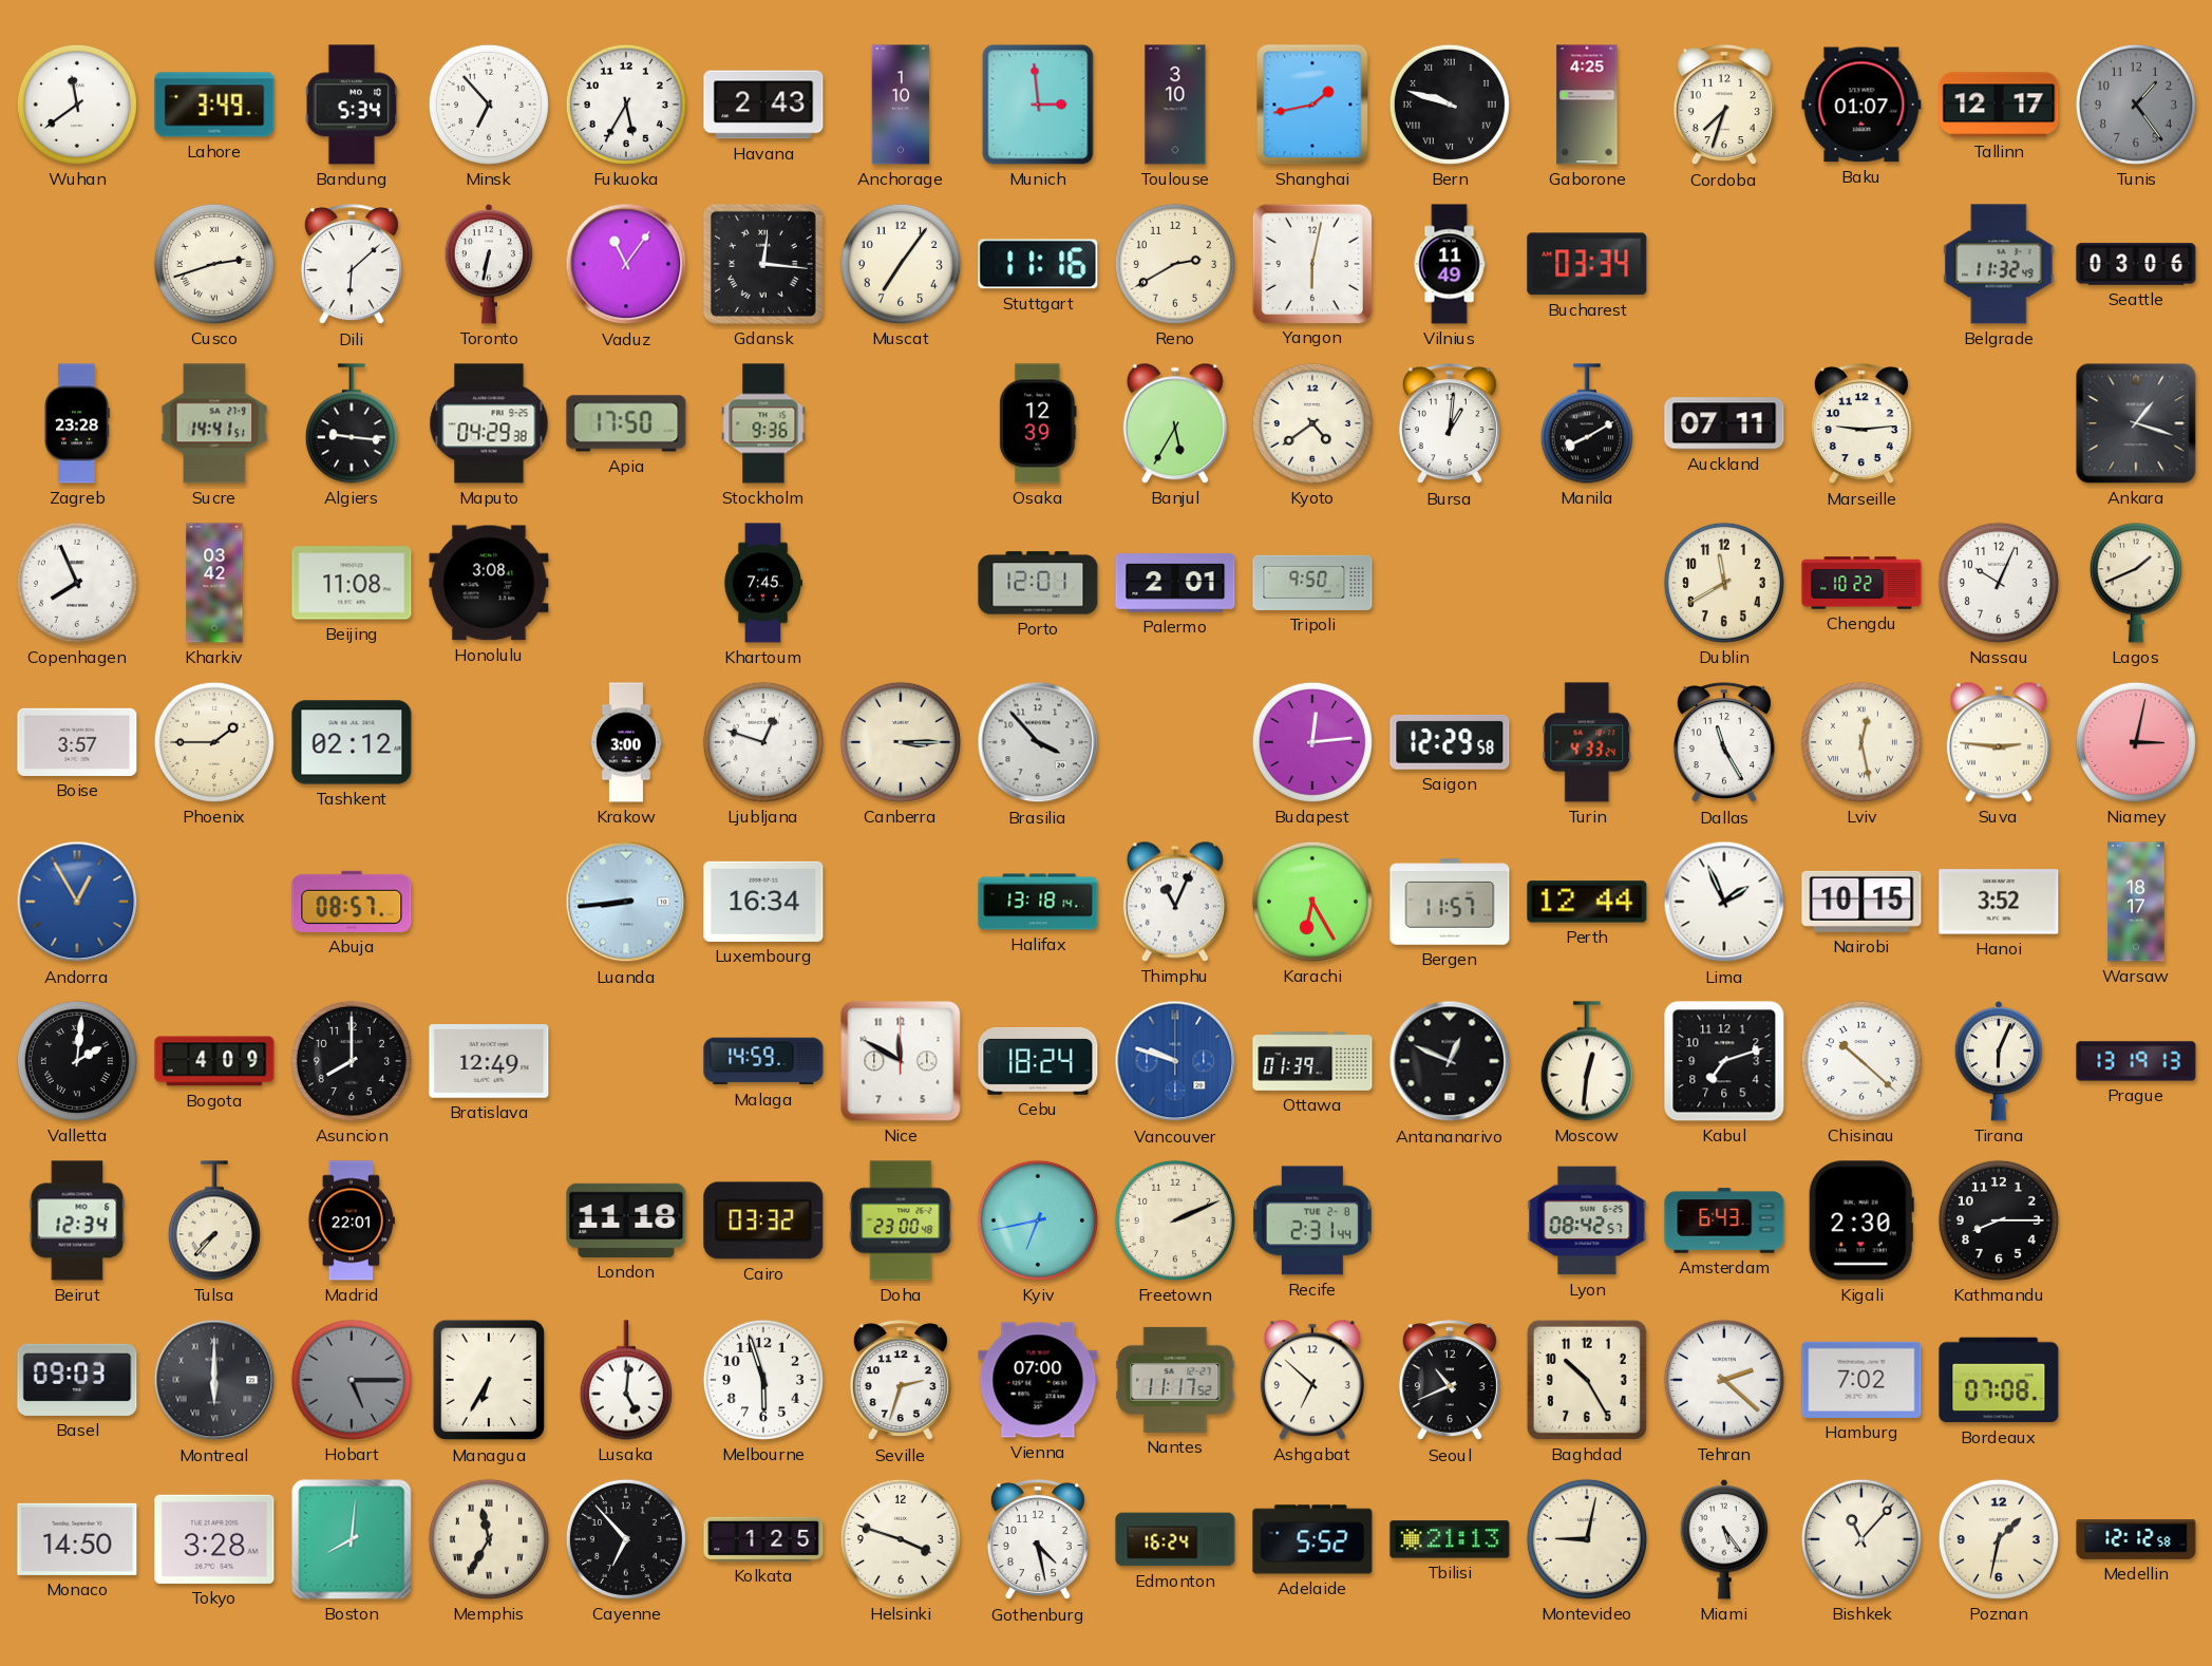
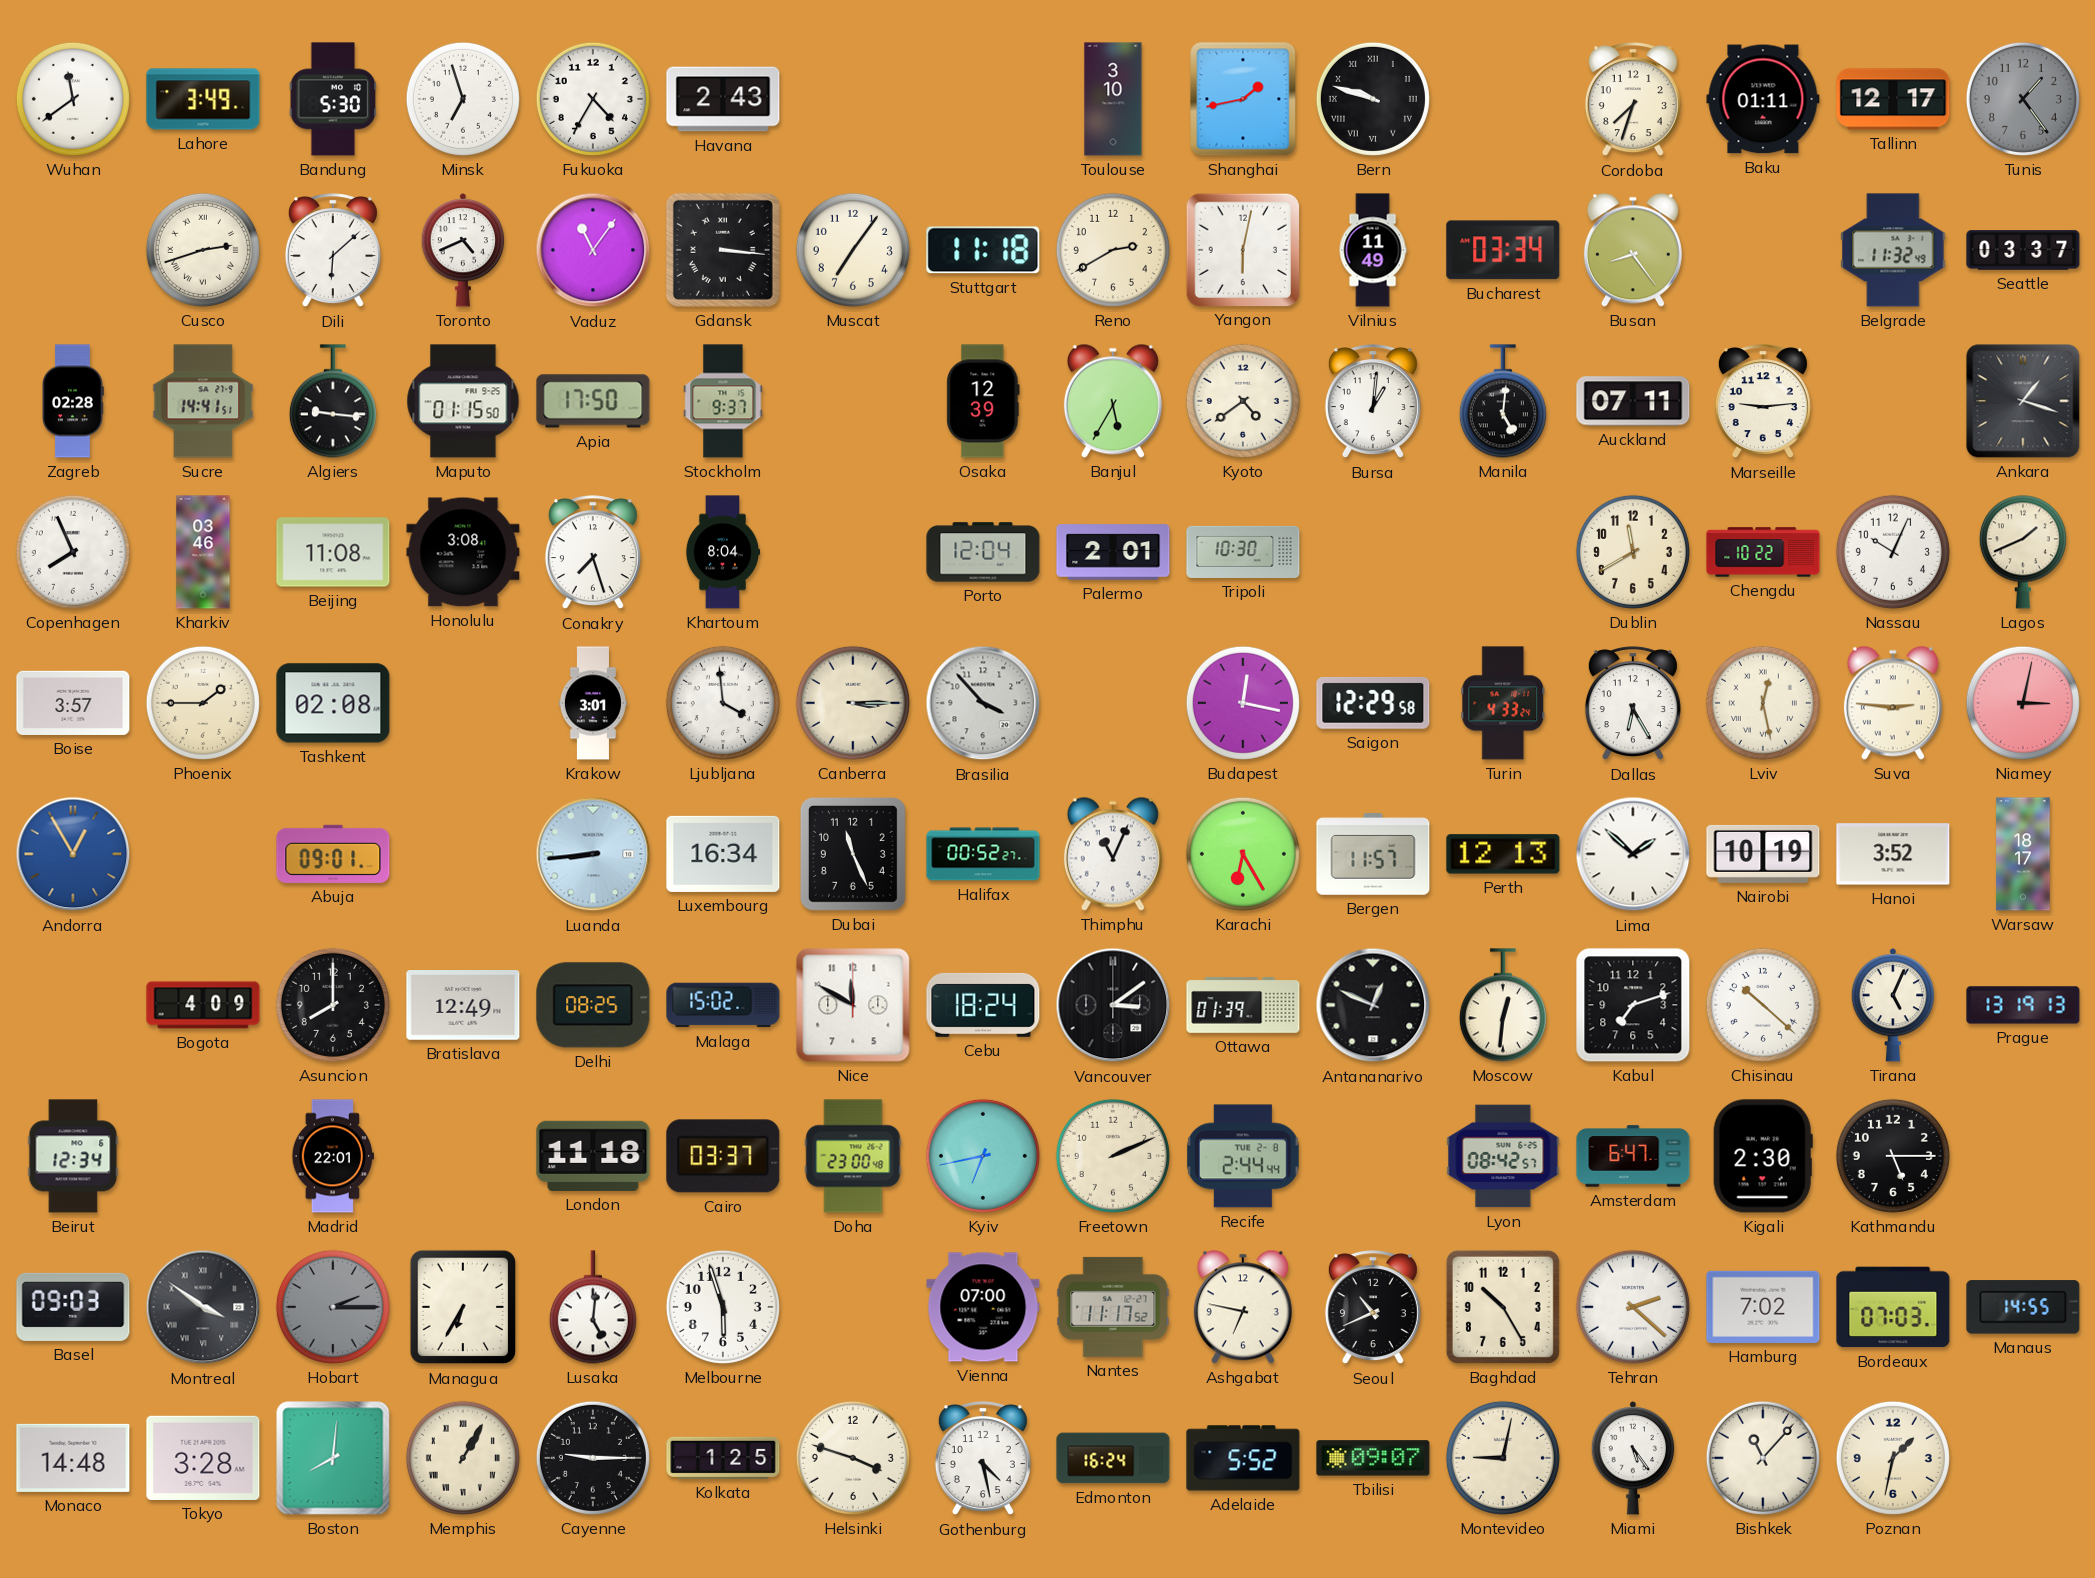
Bandung: 5:34 -> 5:30 (333, 99)
Minsk: 6:53 -> 6:57 (463, 99)
Fukuoka: 5:35 -> 4:35 (593, 99)
Anchorage: 1:10 -> none (901, 105)
Munich: 2:59 -> none (1038, 105)
Gaborone: 4:25 -> none (1587, 105)
Baku: 01:07 -> 01:11 (1763, 99)
Toronto: 6:32 -> 4:41 (463, 250)
Gdansk: 12:16 -> 3:16 (723, 250)
Stuttgart: 11:16 -> 11:18 (983, 250)
Busan: none -> 8:24 (1633, 250)
Seattle: 03:06 -> 03:37 (2023, 250)
Zagreb: 23:28 -> 02:28 (73, 401)
Maputo: 04:29 -> 01:15 (463, 401)
Stockholm: 9:36 -> 9:37 (723, 401)
Manila: 8:10 -> 5:01 (1503, 401)
Kharkiv: 03:42 -> 03:46 (203, 552)
Conakry: none -> 7:27 (593, 553)
Khartoum: 7:45 -> 8:04 (723, 552)
Porto: 12:01 -> 12:04 (983, 552)
Tripoli: 9:50 -> 10:30 (1243, 552)
Tashkent: 02:12 -> 02:08 (333, 703)
Krakow: 3:00 -> 3:01 (593, 703)
Ljubljana: 12:48 -> 3:59 (723, 703)
Budapest: 12:14 -> 12:17 (1243, 703)
Dallas: 11:25 -> 6:25 (1633, 704)
Abuja: 08:57 -> 09:01 (333, 854)
Dubai: none -> 11:26 (853, 854)
Halifax: 13:18 -> 00:52 (983, 854)
Perth: 12:44 -> 12:13 (1503, 854)
Lima: 1:56 -> 1:52 (1633, 854)
Nairobi: 10:15 -> 10:19 (1763, 854)
Valletta: 2:01 -> none (77, 1061)
Delhi: none -> 08:25 (593, 1005)
Malaga: 14:59 -> 15:02 (723, 1005)
Vancouver: 9:48 -> 3:09 (1113, 1005)
Vancouver dial: blue -> black (1113, 1005)
Tirana: 6:04 -> 5:04 (1893, 1005)
Tulsa: 7:37 -> none (214, 1220)
Cairo: 03:32 -> 03:37 (723, 1156)
Recife: 2:31 -> 2:44 (1243, 1156)
Amsterdam: 6:43 -> 6:47 (1633, 1156)
Kathmandu: 8:15 -> 5:15 (1893, 1156)
Montreal: 6:00 -> 3:51 (203, 1307)
Hobart: 5:15 -> 2:15 (333, 1307)
Seville: 2:33 -> none (901, 1381)
Ashgabat: 6:52 -> 6:47 (1243, 1307)
Bordeaux: 07:08 -> 07:03 (1893, 1307)
Manaus: none -> 14:55 (2023, 1307)
Monaco: 14:50 -> 14:48 (73, 1458)
Memphis: 11:35 -> 1:05 (463, 1458)
Cayenne: 6:53 -> 9:15 (593, 1458)
Tbilisi: 21:13 -> 09:07 (1373, 1458)
Medellin: 12:12 -> none (2136, 1540)
